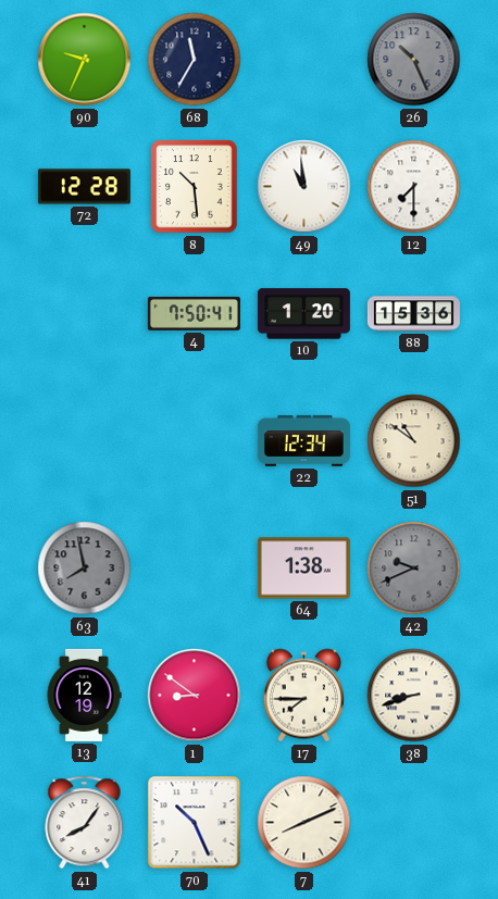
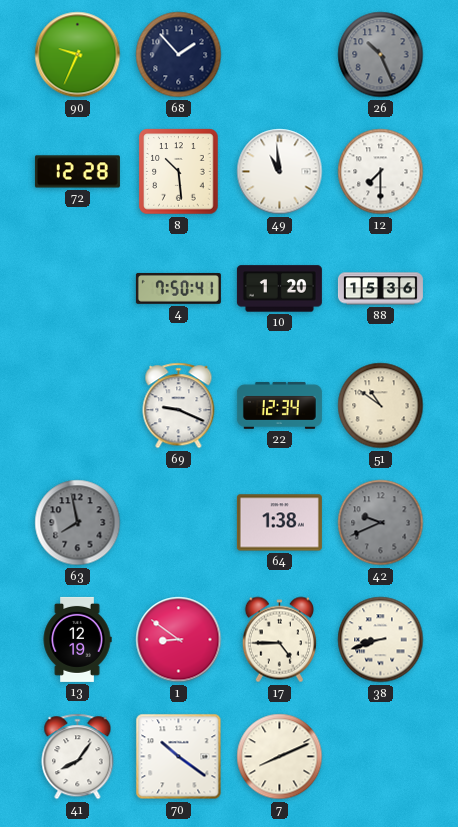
68: 11:35 -> 1:53 (179, 55)
69: none -> 9:19 (179, 406)
17: 7:45 -> 4:45 (279, 640)
70: 10:26 -> 10:21 (179, 757)
